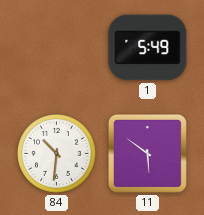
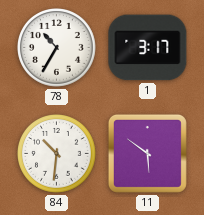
78: none -> 10:35 (57, 48)
1: 5:49 -> 3:17 (148, 48)
